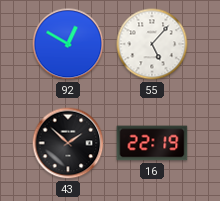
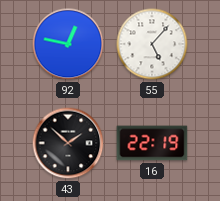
92: 12:50 -> 12:47 (68, 44)
